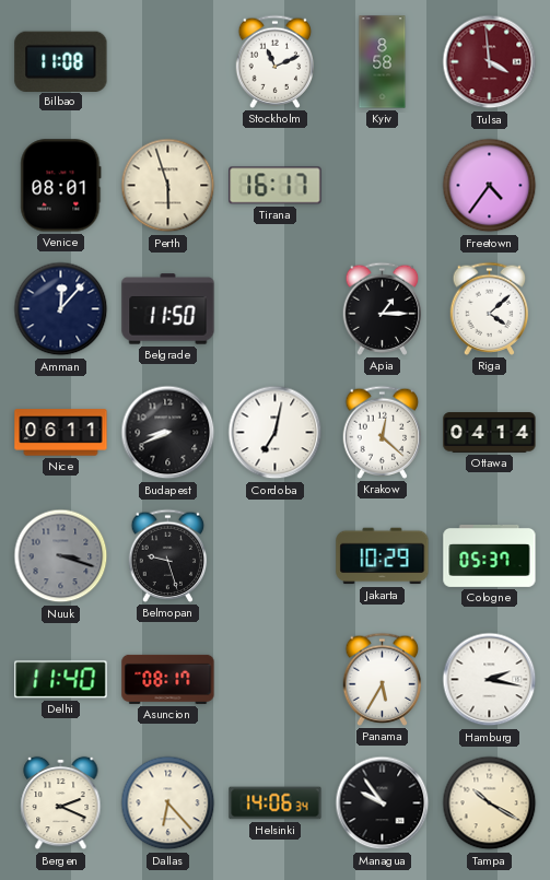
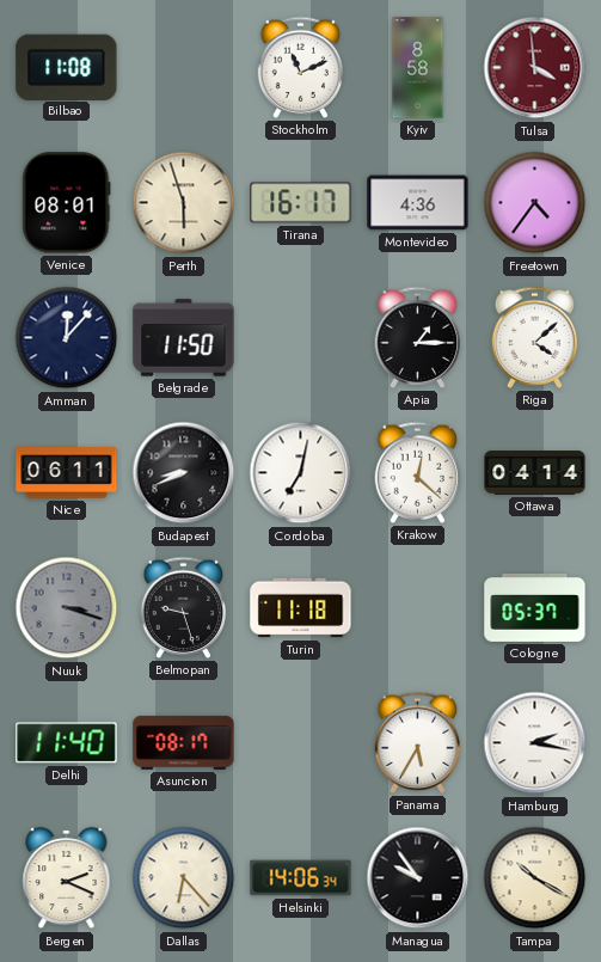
Montevideo: none -> 4:36 (418, 203)
Turin: none -> 11:18 (301, 608)
Jakarta: 10:29 -> none (383, 556)
